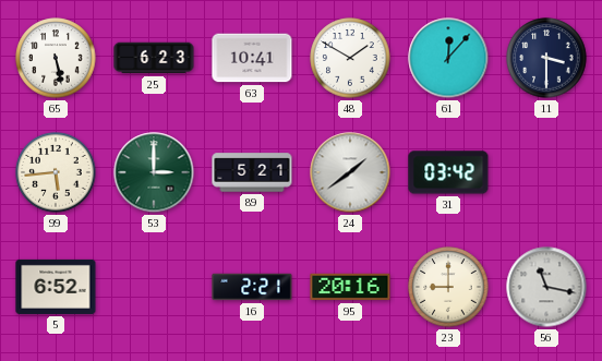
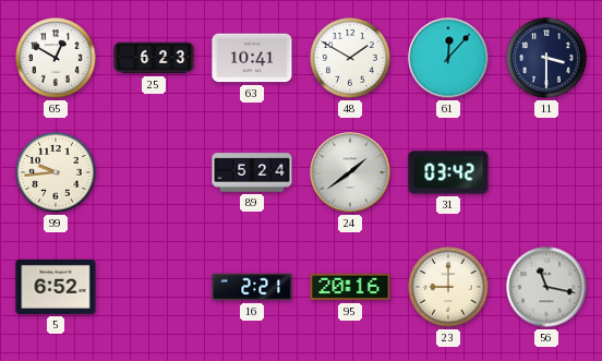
65: 5:28 -> 12:50 (56, 58)
99: 5:44 -> 9:44 (56, 172)
53: 3:00 -> none (154, 172)
89: 5:21 -> 5:24 (252, 172)
